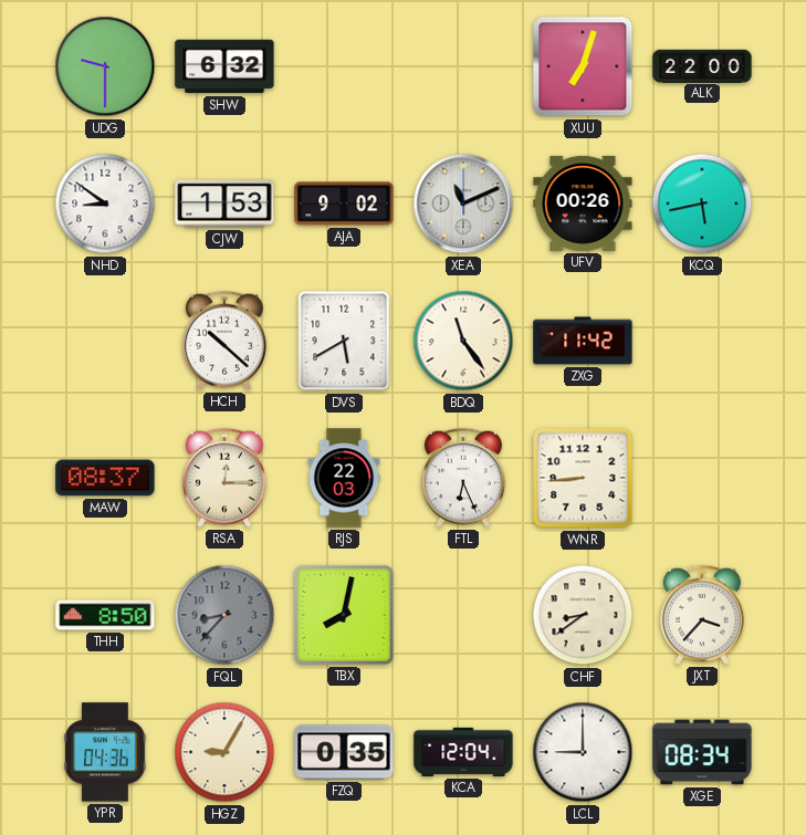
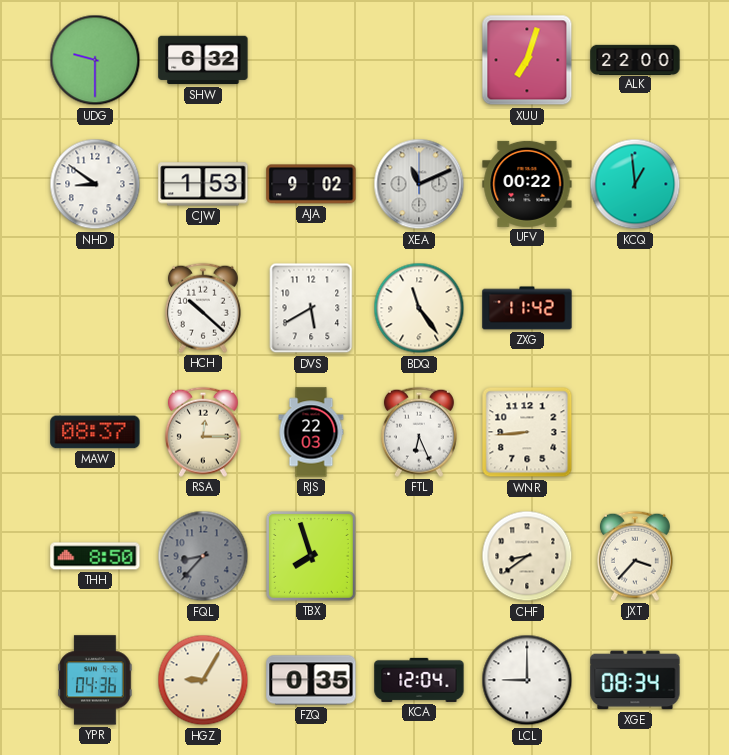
UFV: 00:26 -> 00:22 (527, 184)
KCQ: 5:43 -> 12:59 (635, 184)
TBX: 8:02 -> 7:57 (311, 556)
